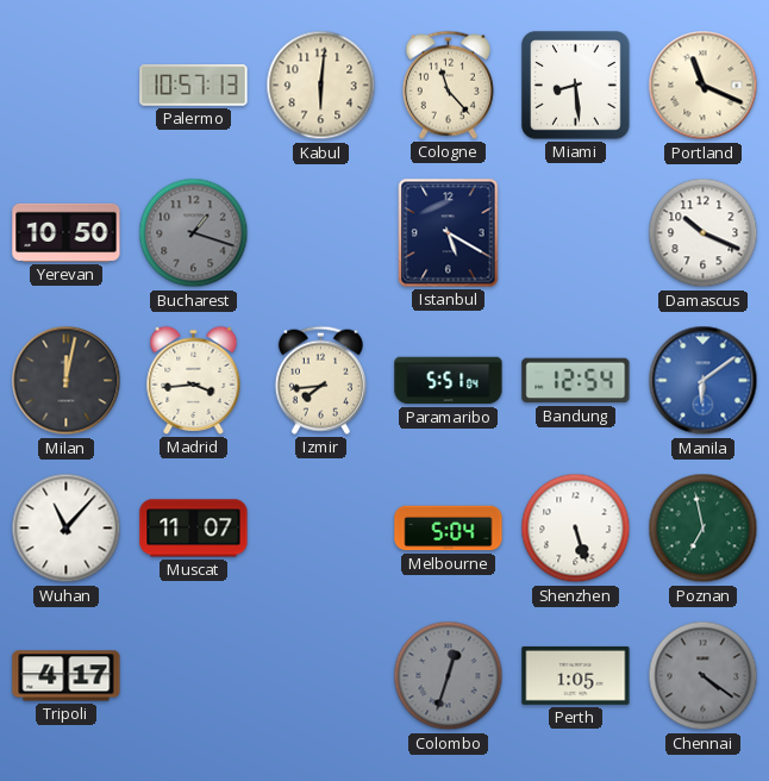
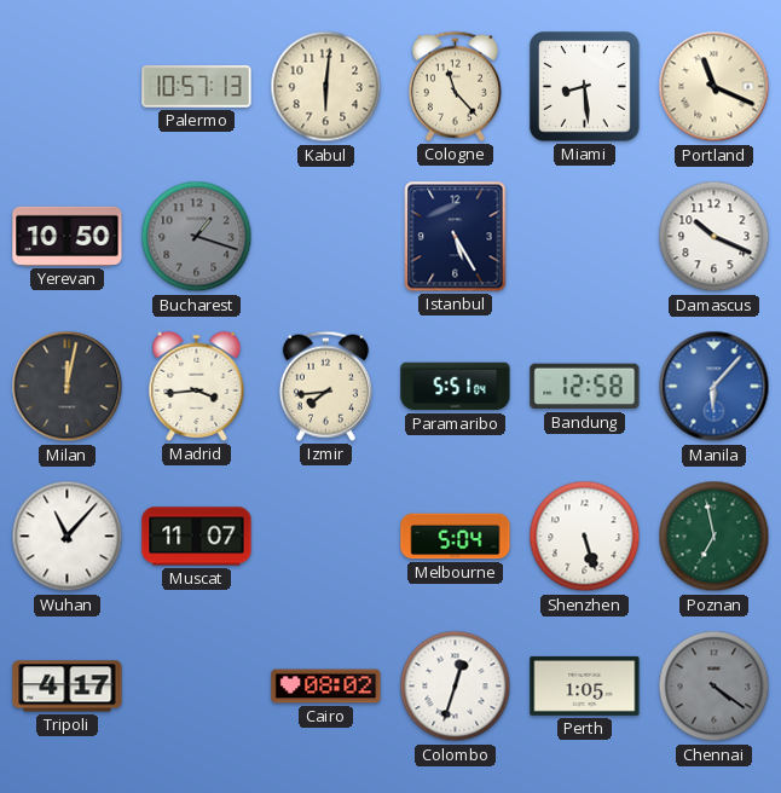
Istanbul: 5:20 -> 5:25 (456, 237)
Bandung: 12:54 -> 12:58 (585, 387)
Manila: 6:09 -> 6:07 (715, 387)
Cairo: none -> 08:02 (326, 687)
Colombo dial: grey -> white (456, 687)
